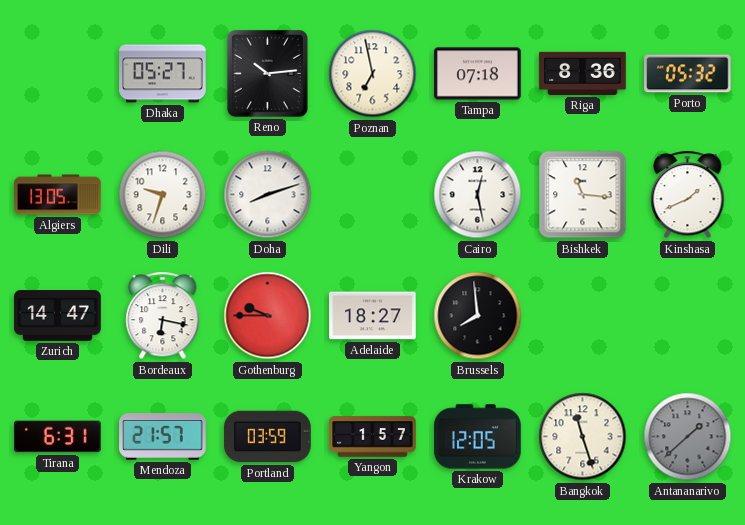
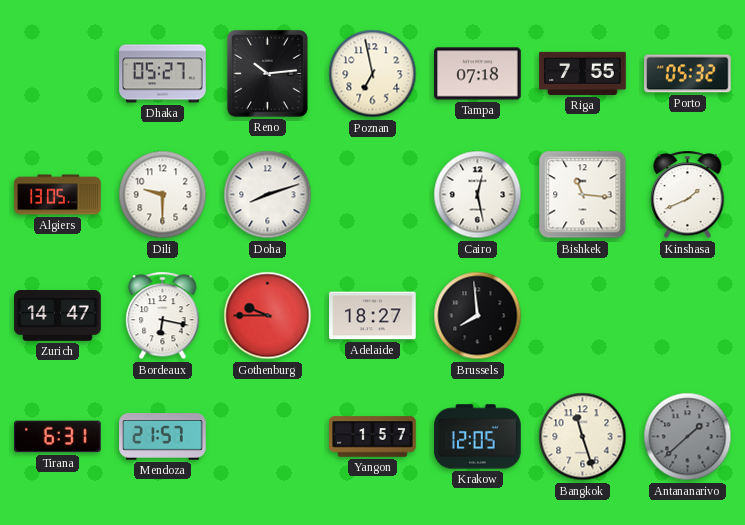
Riga: 8:36 -> 7:55 (583, 73)
Dili: 9:33 -> 9:30 (163, 195)
Portland: 03:59 -> none (268, 437)
